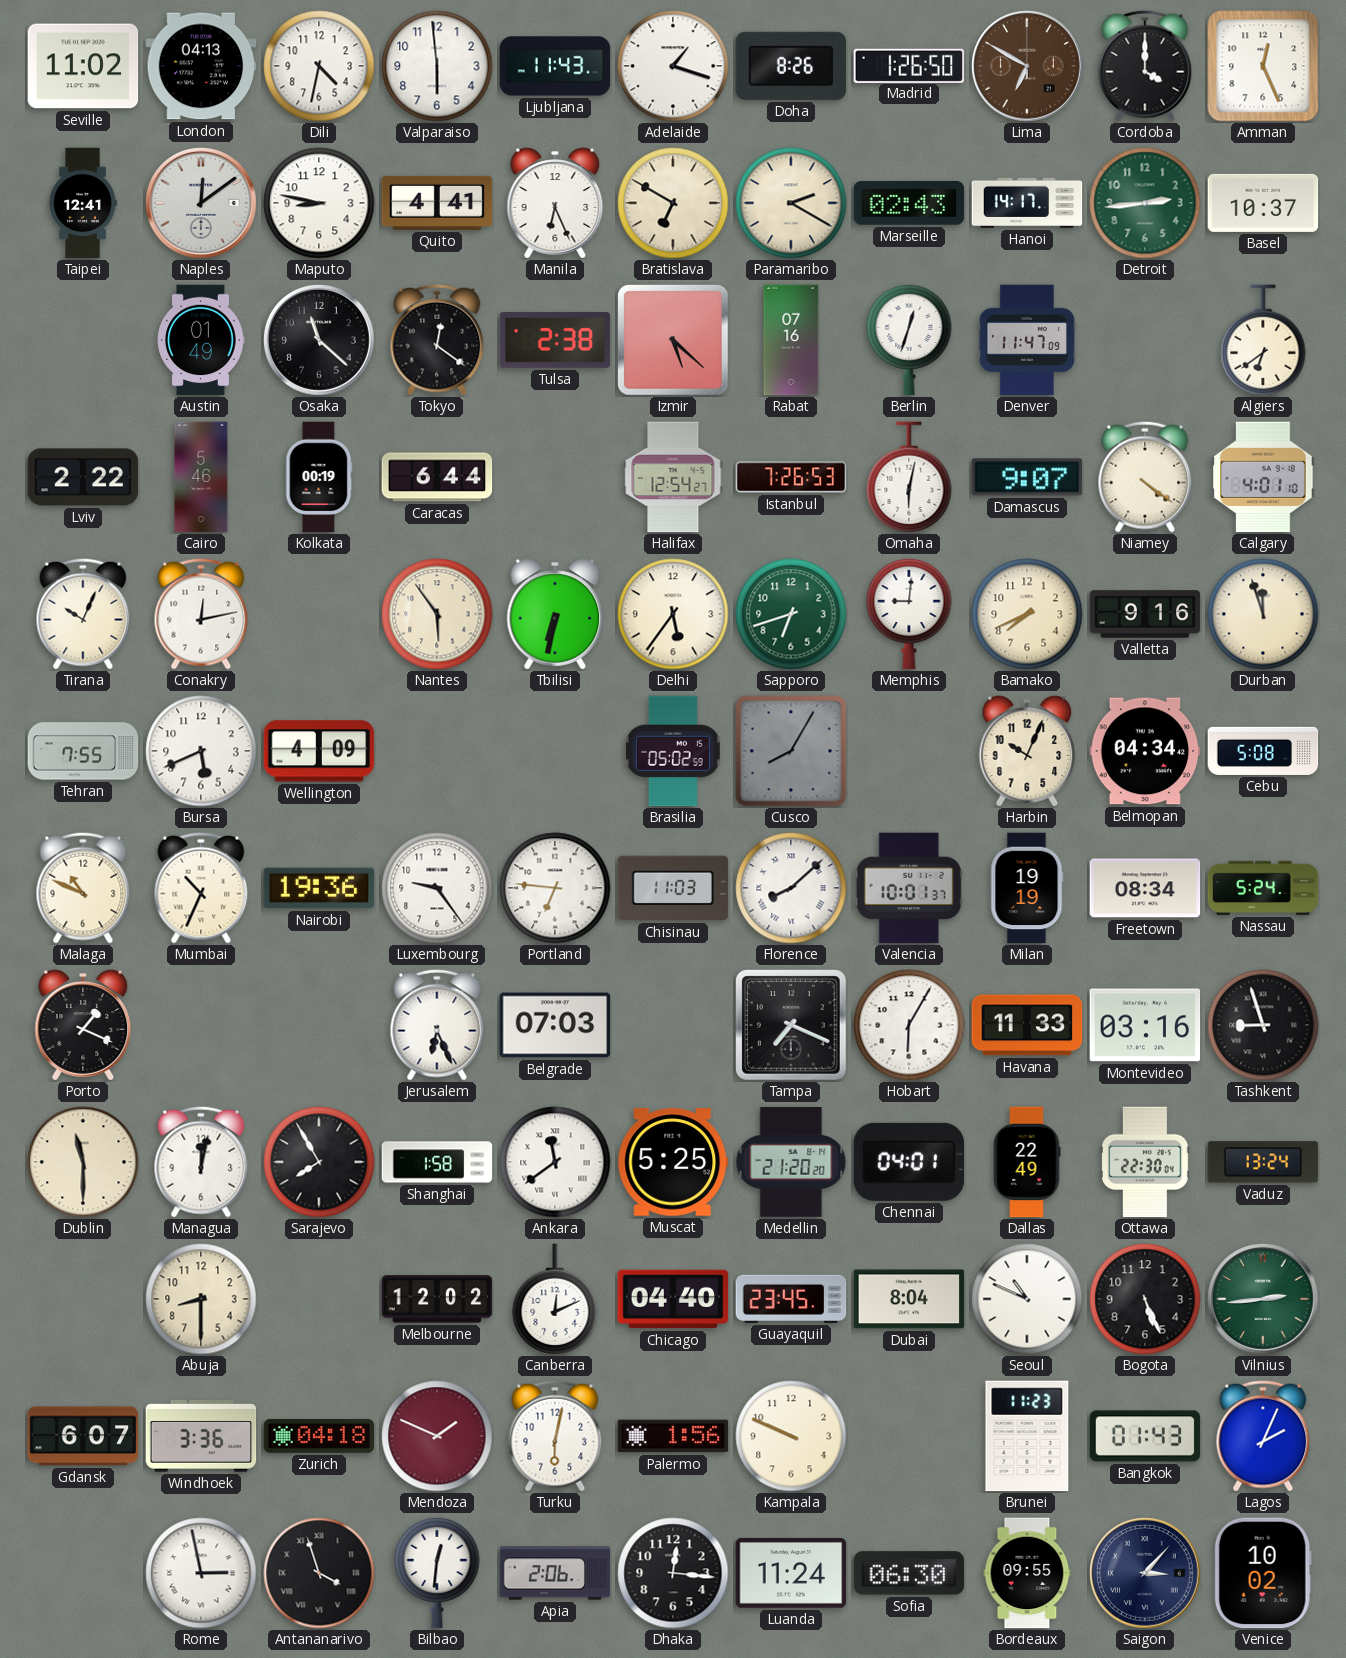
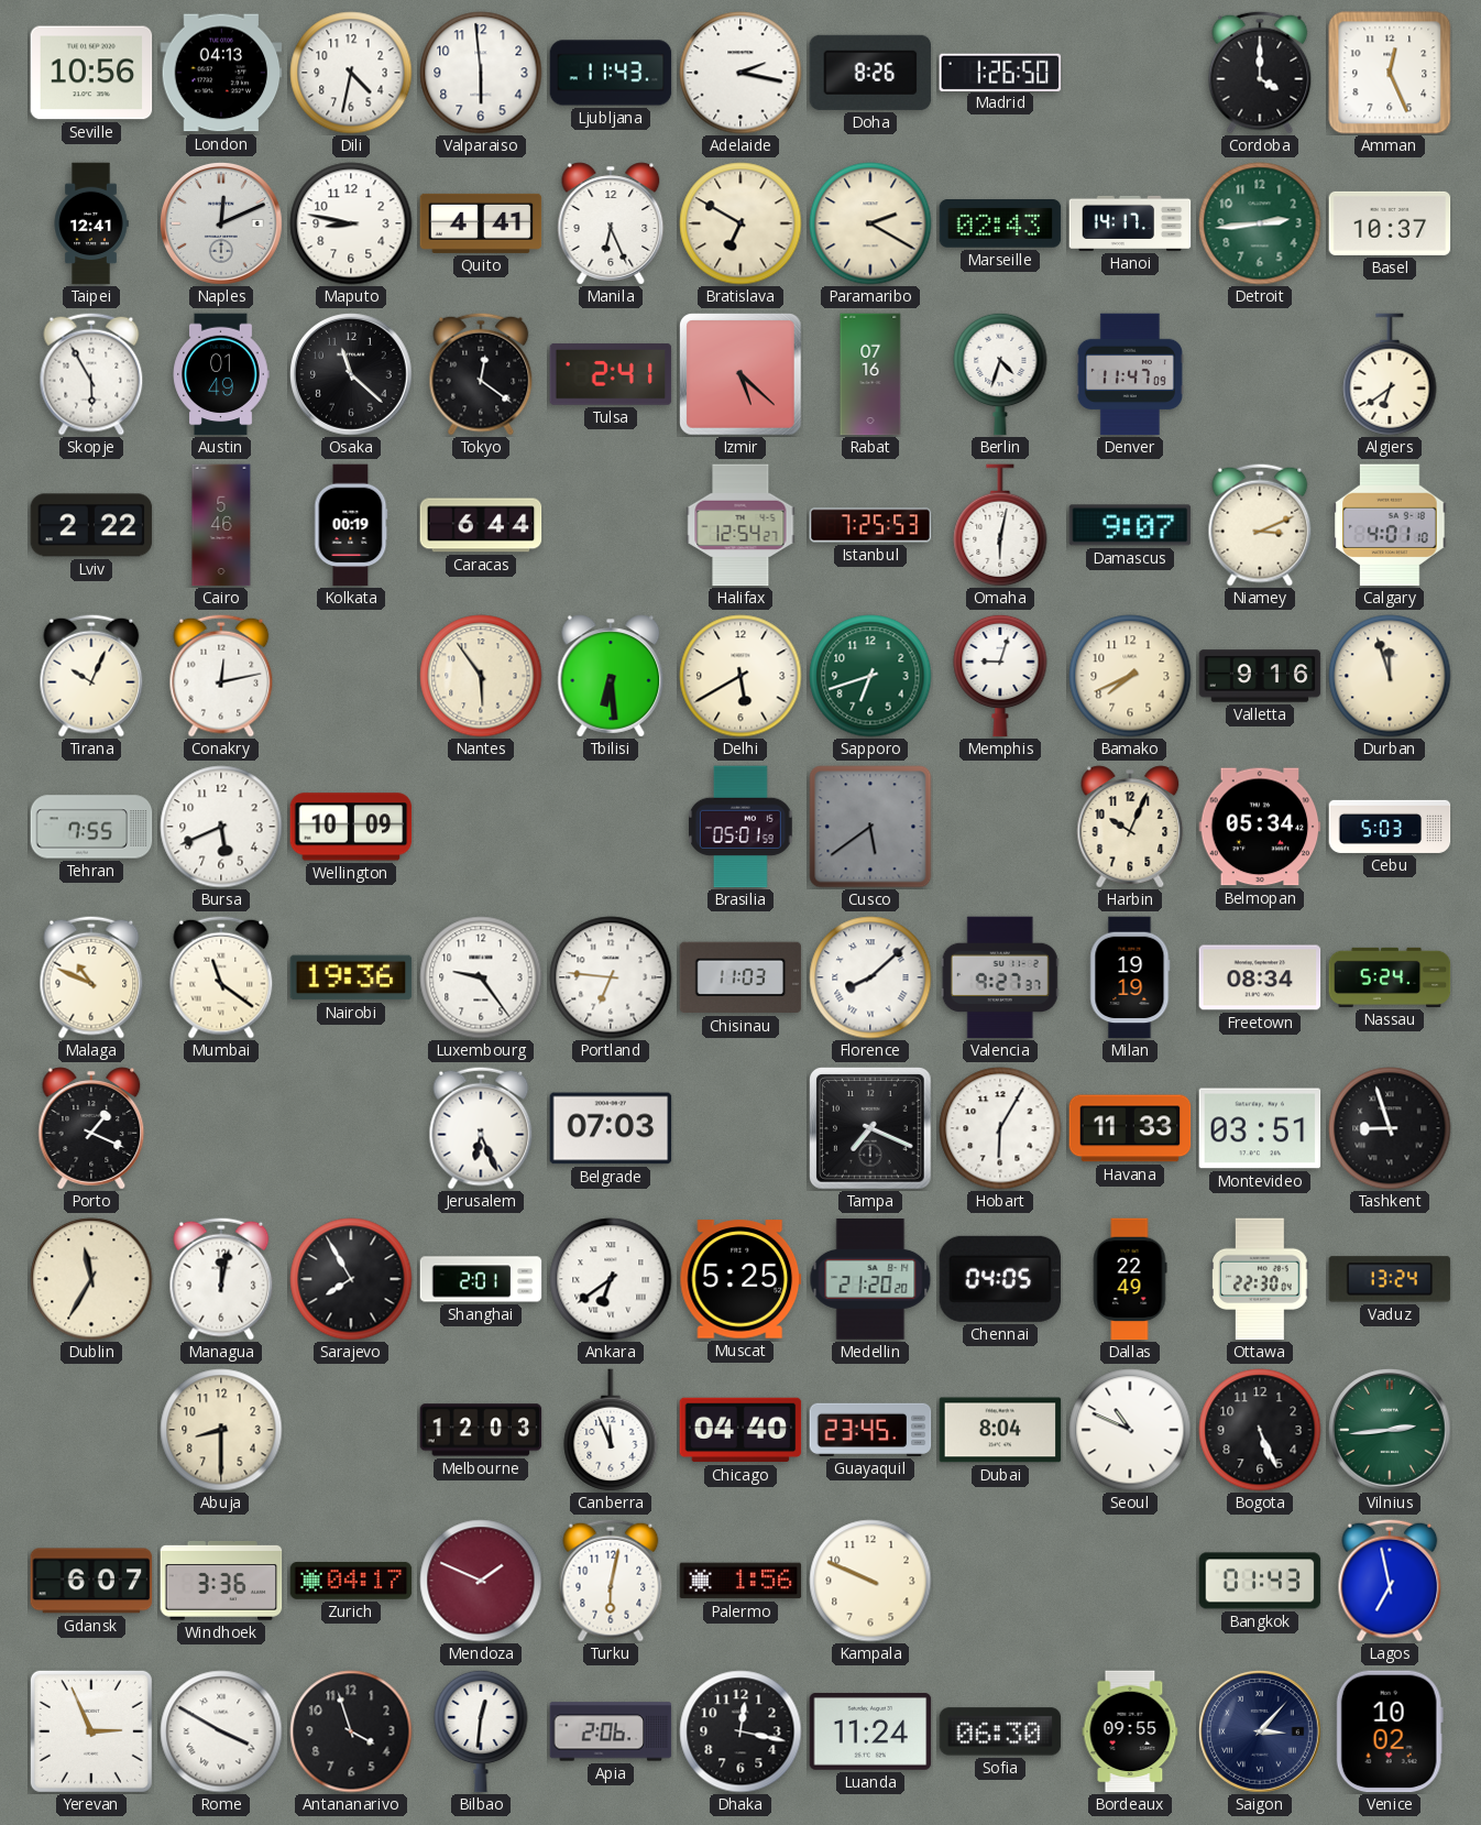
Seville: 11:02 -> 10:56 (91, 73)
Adelaide: 1:18 -> 2:17 (741, 73)
Lima: 6:50 -> none (1028, 67)
Naples: 12:09 -> 12:11 (222, 225)
Skopje: none -> 5:55 (91, 374)
Tulsa: 2:38 -> 2:41 (611, 374)
Berlin: 12:33 -> 4:33 (1000, 374)
Istanbul: 7:26 -> 7:25 (870, 525)
Niamey: 4:21 -> 3:11 (1260, 525)
Tbilisi: 6:32 -> 6:29 (611, 676)
Delhi: 5:36 -> 5:40 (741, 676)
Memphis: 9:01 -> 9:03 (1000, 676)
Wellington: 4:09 -> 10:09 (351, 827)
Brasilia: 05:02 -> 05:01 (742, 827)
Cusco: 8:05 -> 5:39 (870, 827)
Belmopan: 04:34 -> 05:34 (1260, 827)
Cebu: 5:08 -> 5:03 (1390, 827)
Mumbai: 10:34 -> 11:21 (221, 977)
Valencia: 10:01 -> 9:27 (1000, 977)
Montevideo: 03:16 -> 03:51 (1260, 1128)
Dublin: 11:30 -> 11:35 (91, 1279)
Shanghai: 1:58 -> 2:01 (481, 1279)
Ankara: 11:39 -> 6:39 (611, 1279)
Chennai: 04:01 -> 04:05 (1000, 1279)
Melbourne: 12:02 -> 12:03 (481, 1430)
Canberra: 12:11 -> 11:56 (611, 1430)
Zurich: 04:18 -> 04:17 (351, 1581)
Brunei: 11:23 -> none (1027, 1436)
Lagos: 2:04 -> 6:58 (1390, 1581)
Yerevan: none -> 2:56 (91, 1731)
Rome: 2:58 -> 3:50 (221, 1731)
Antananarivo numerals: Roman -> Arabic (351, 1731)
Dhaka: 12:16 -> 12:17 (741, 1731)
